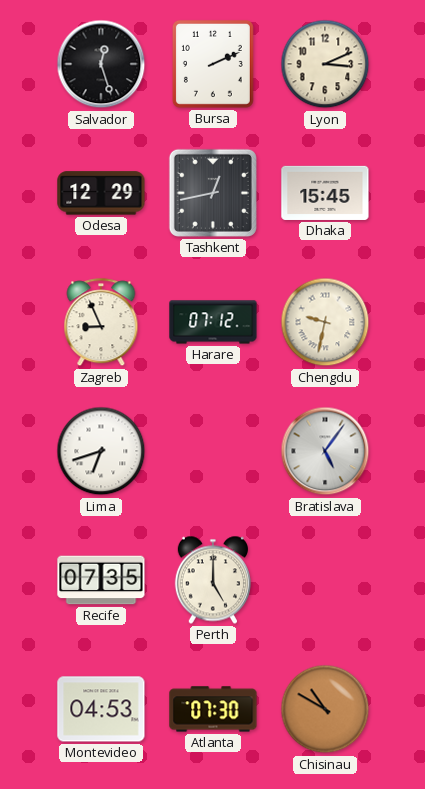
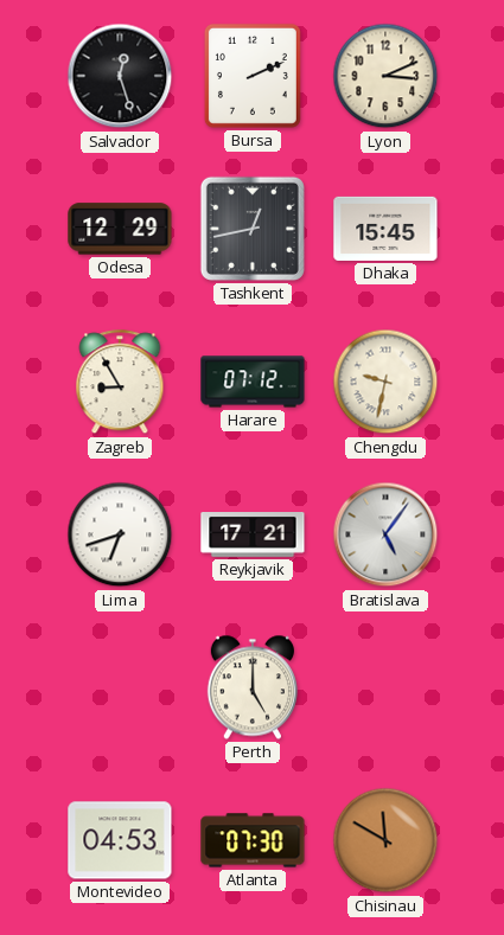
Zagreb: 8:56 -> 8:55 (120, 383)
Reykjavik: none -> 17:21 (253, 536)
Recife: 07:35 -> none (101, 580)
Chisinau: 10:50 -> 11:50 (385, 840)
